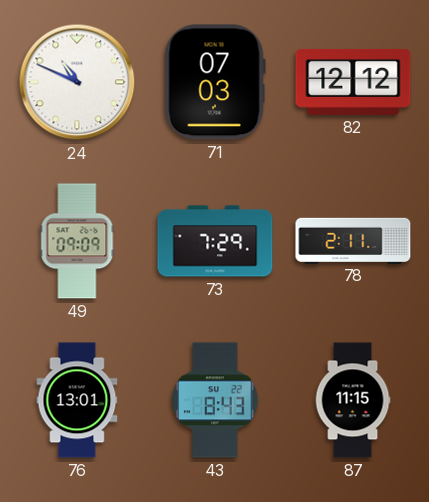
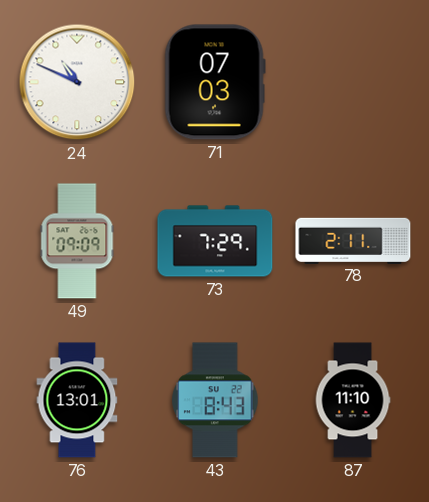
82: 12:12 -> none (353, 82)
87: 11:15 -> 11:10 (353, 400)
